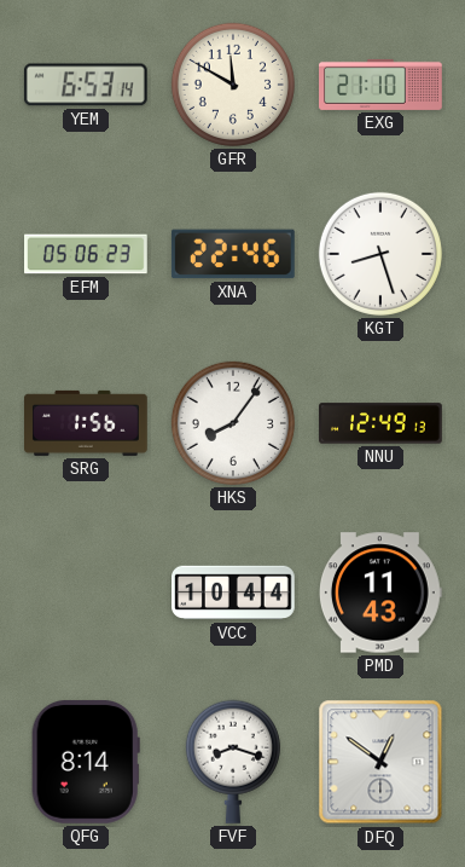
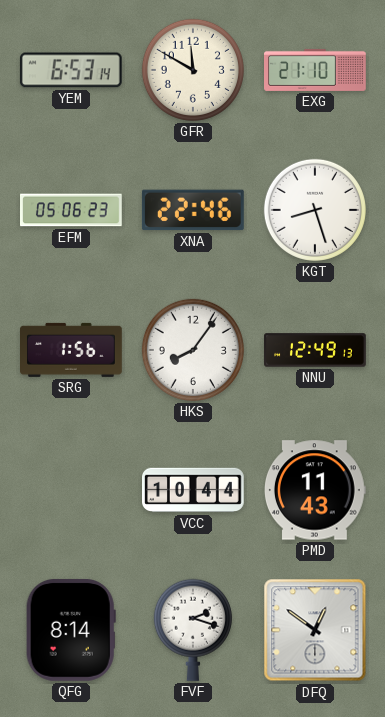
FVF: 8:18 -> 2:18 (193, 630)
